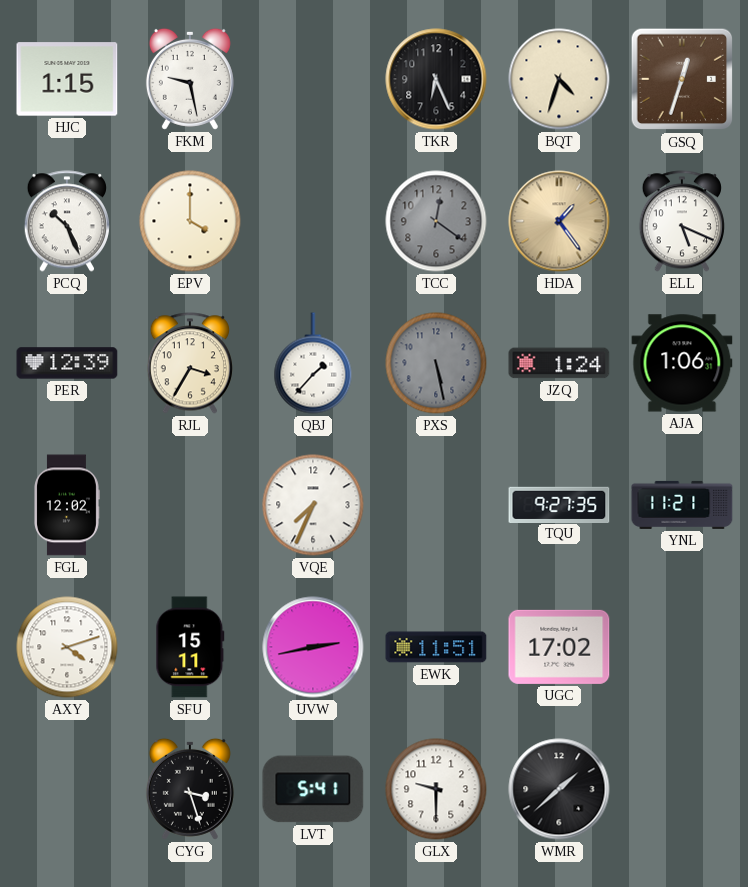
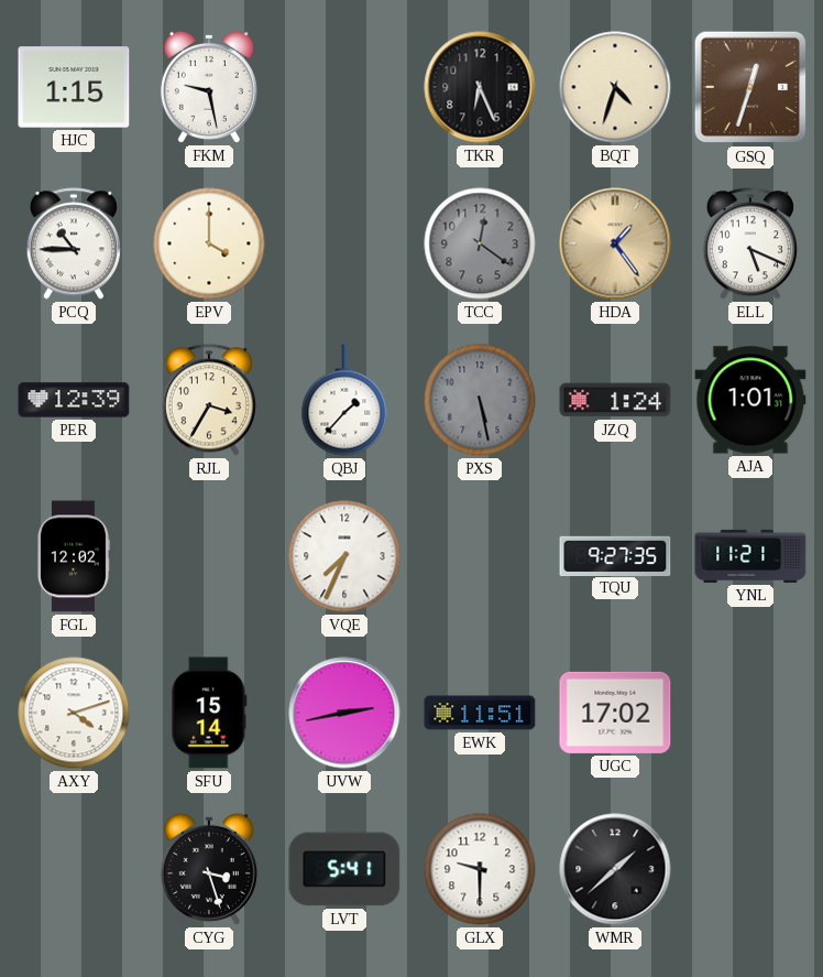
PCQ: 10:26 -> 10:45 (74, 243)
AJA: 1:06 -> 1:01 (750, 400)
SFU: 15:11 -> 15:14 (209, 713)
